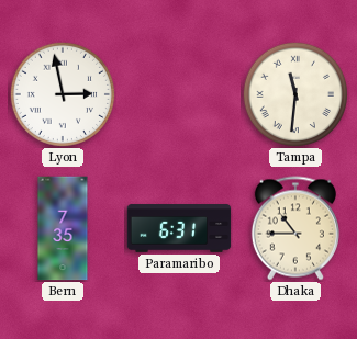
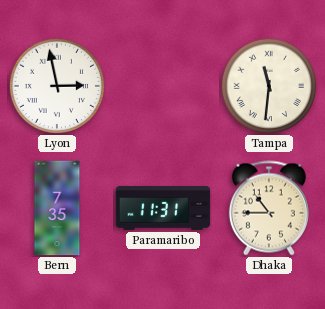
Paramaribo: 6:31 -> 11:31 (163, 208)
